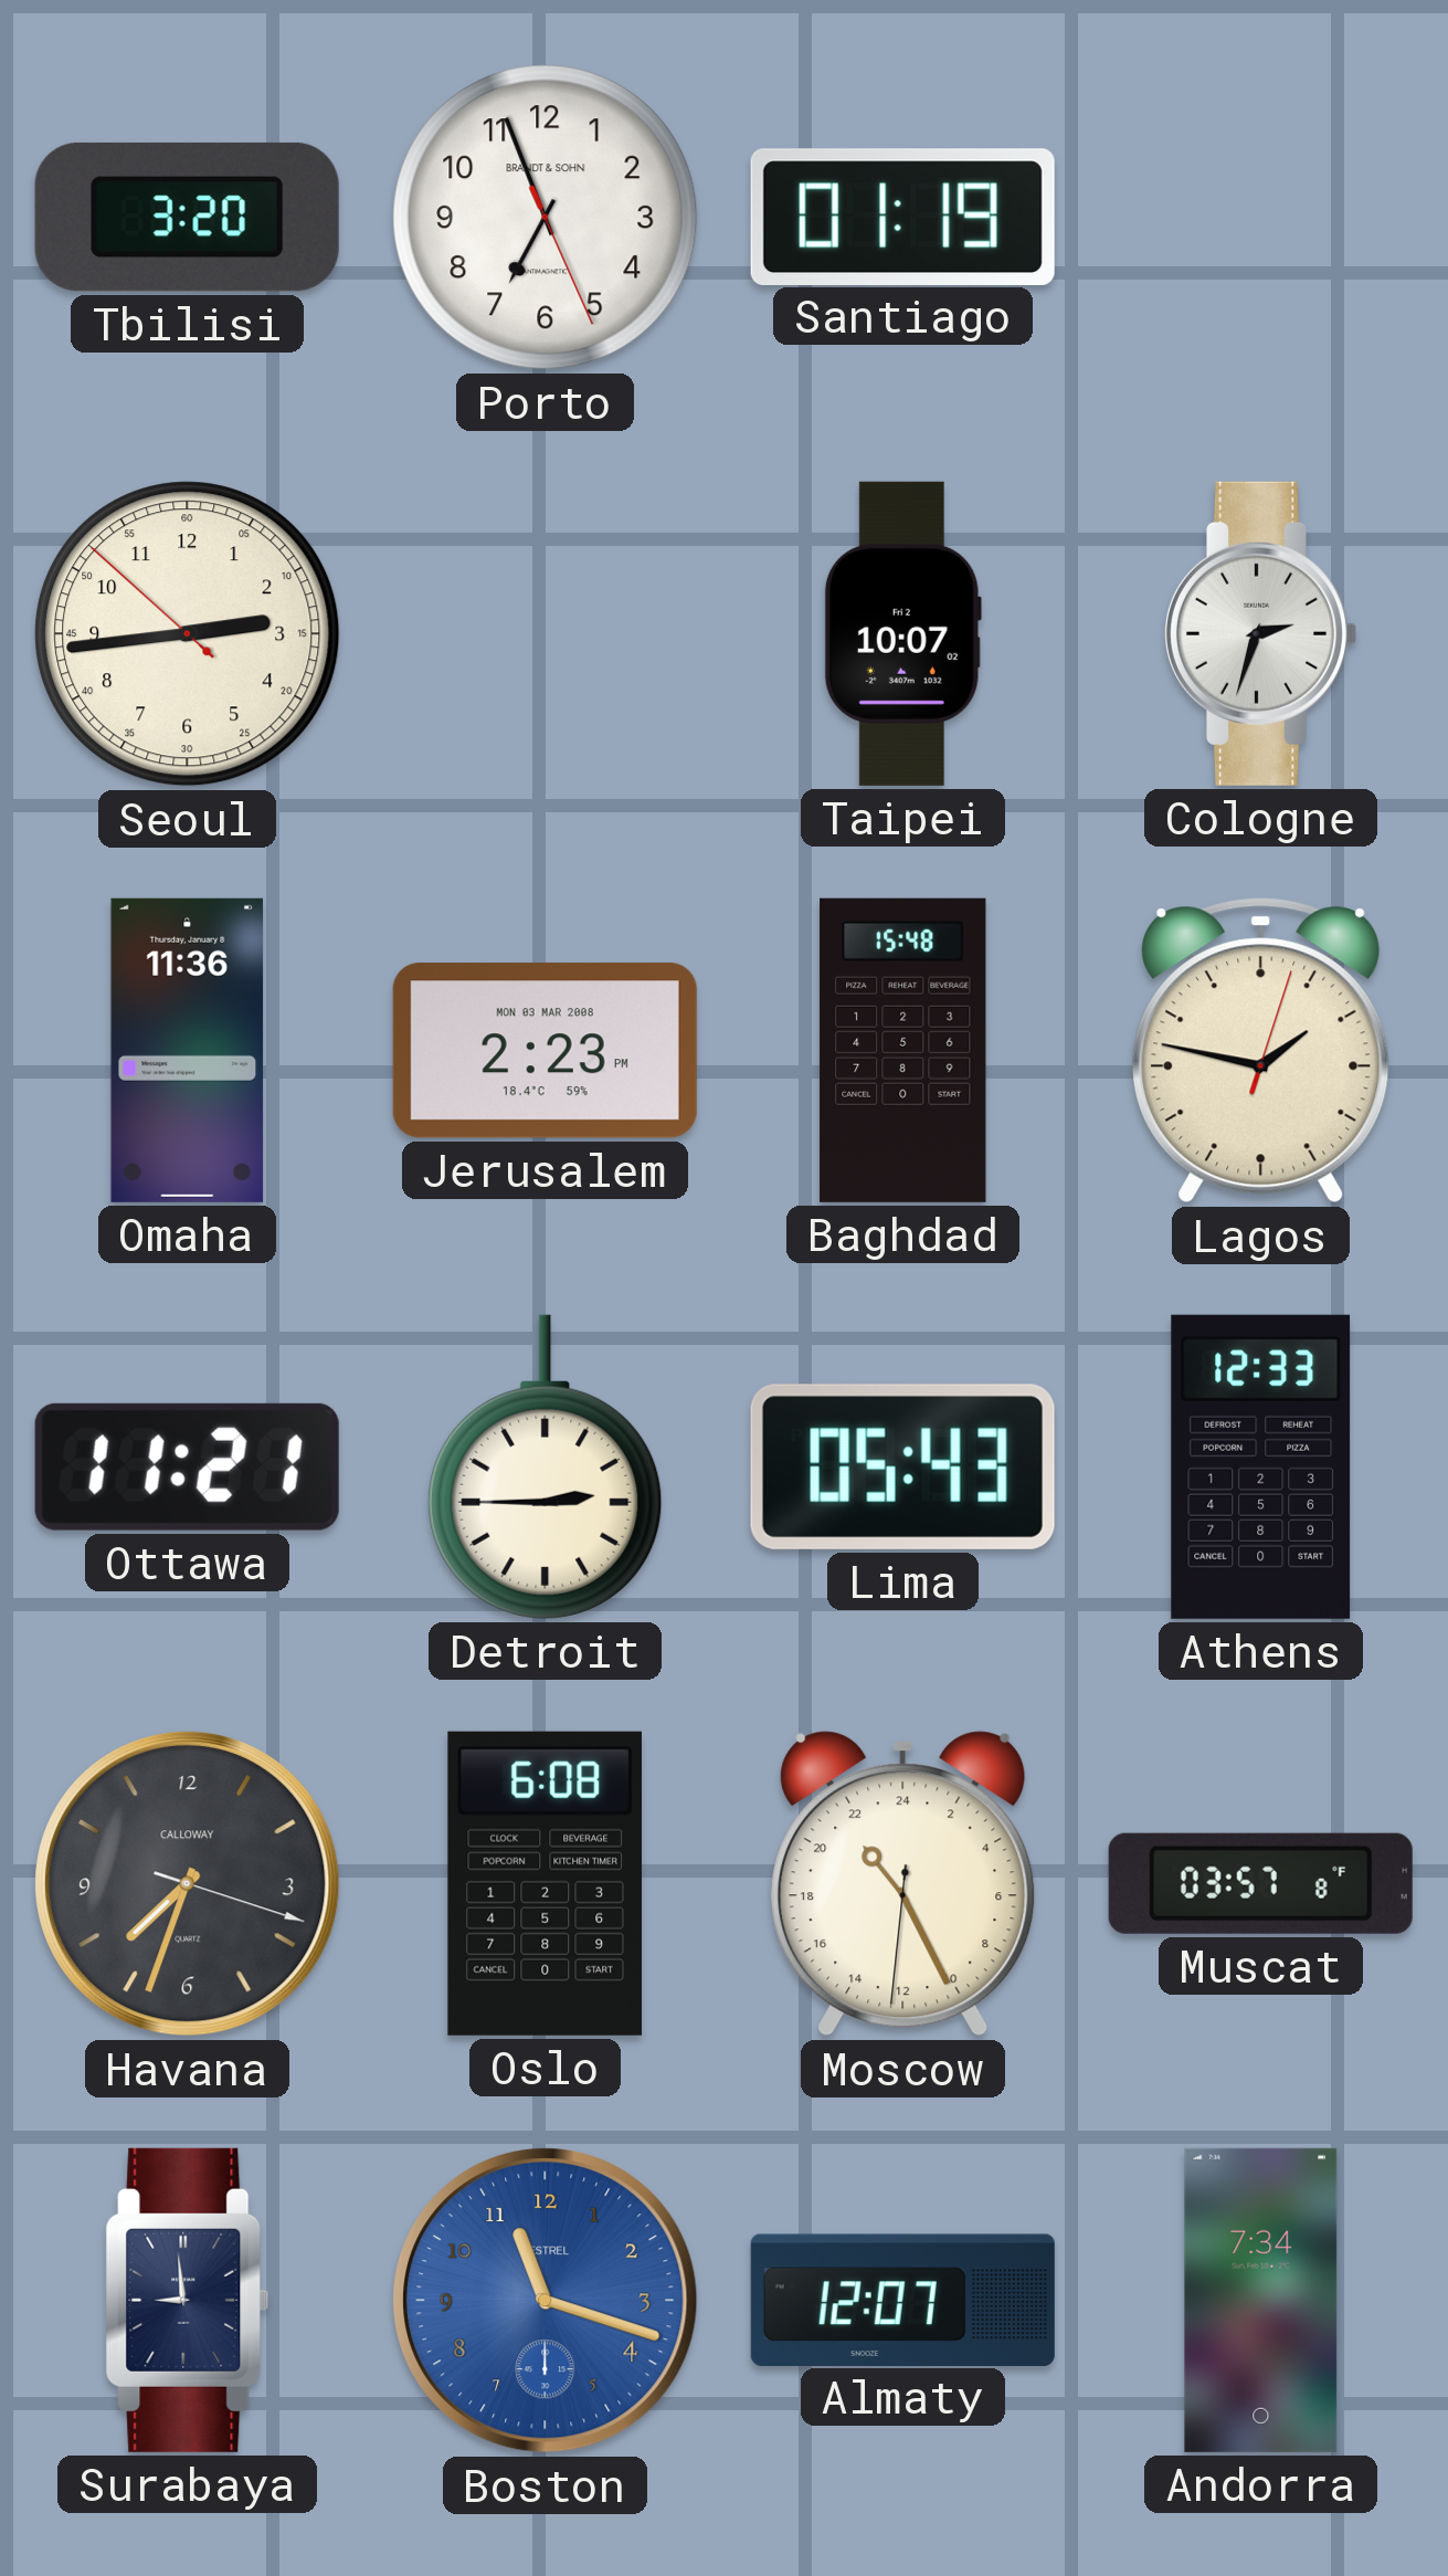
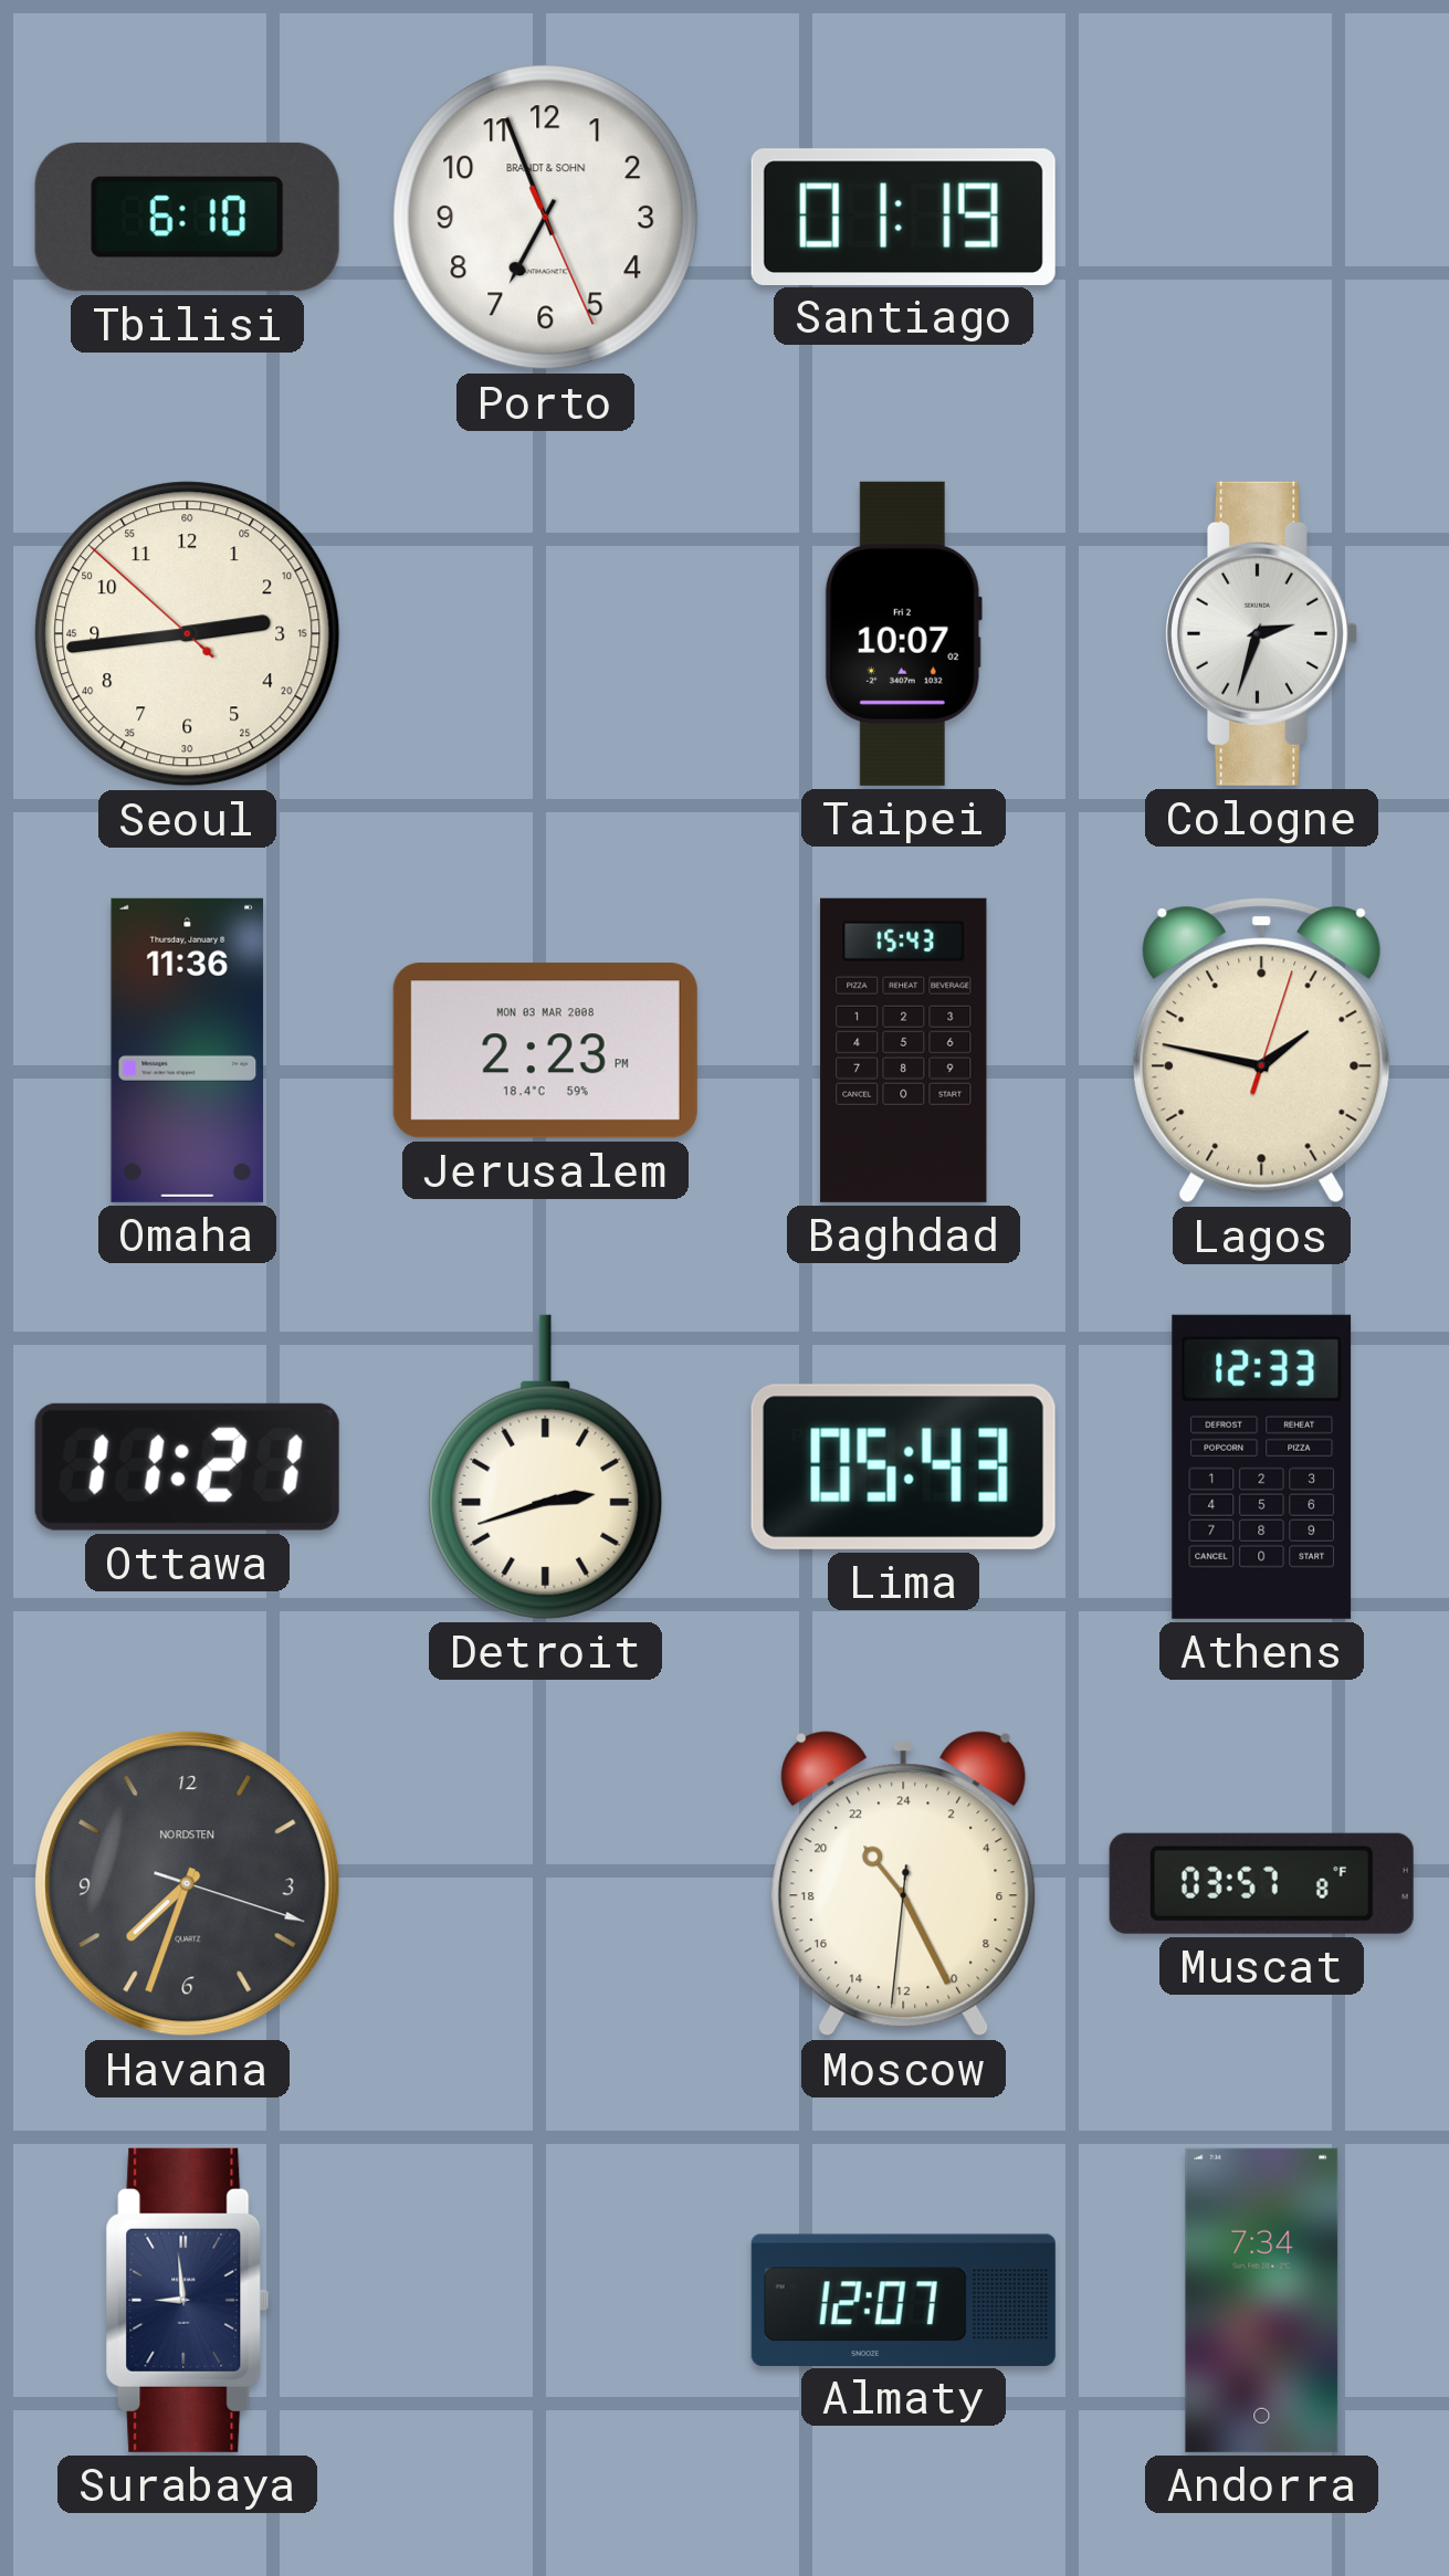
Tbilisi: 3:20 -> 6:10 (187, 217)
Baghdad: 15:48 -> 15:43 (904, 1050)
Detroit: 2:45 -> 2:42 (546, 1466)
Havana brand: CALLOWAY -> NORDSTEN (188, 1884)
Oslo: 6:08 -> none (545, 1883)
Boston: 11:18 -> none (546, 2301)
